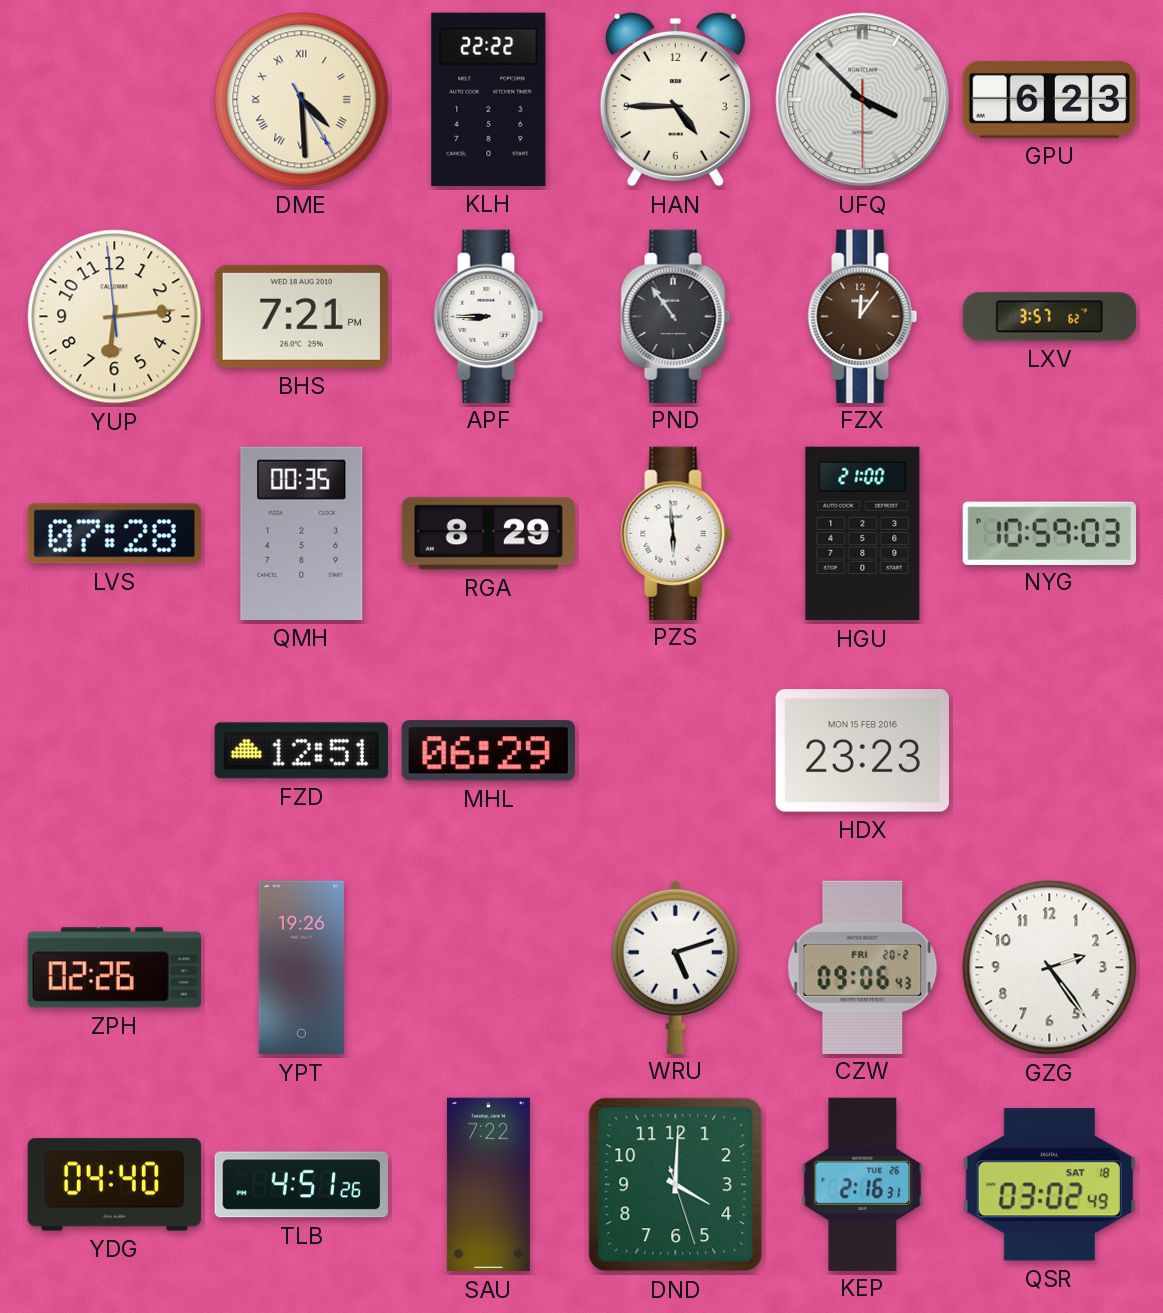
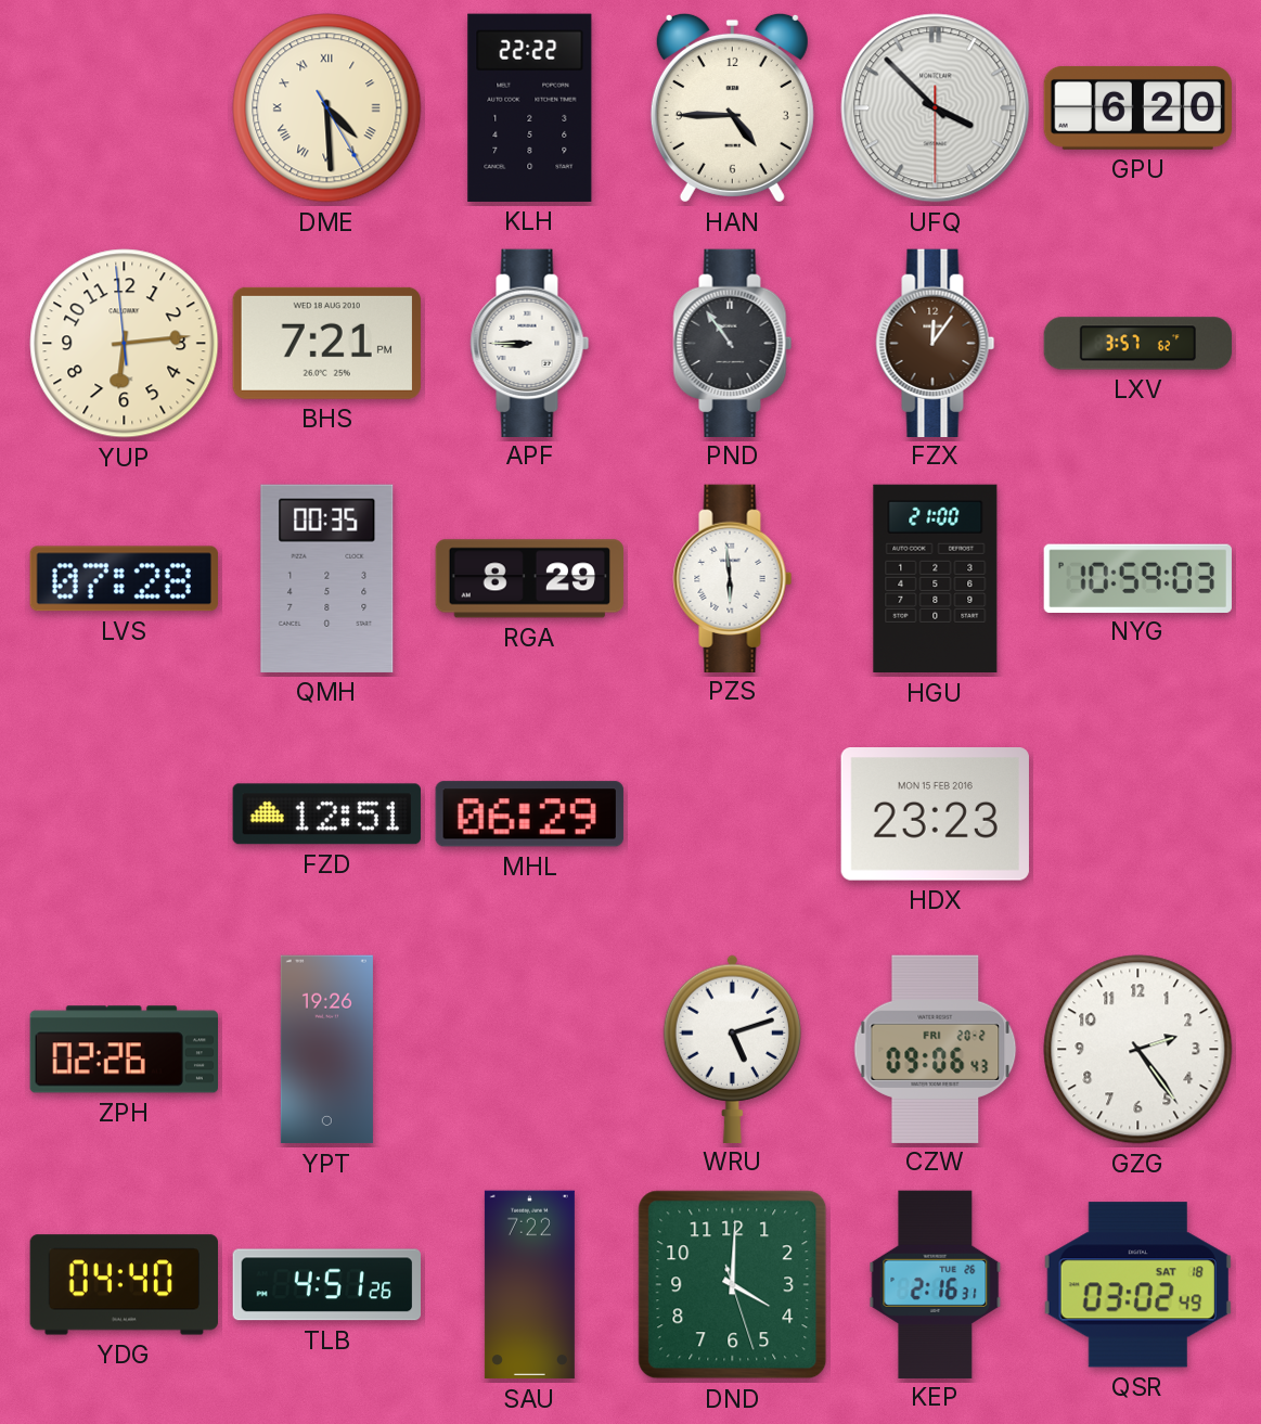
GPU: 6:23 -> 6:20 (1137, 107)
